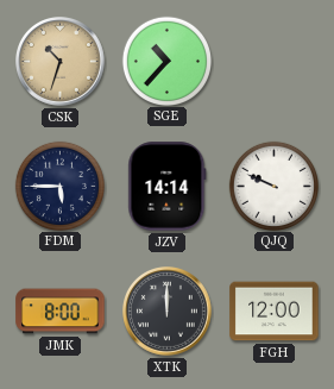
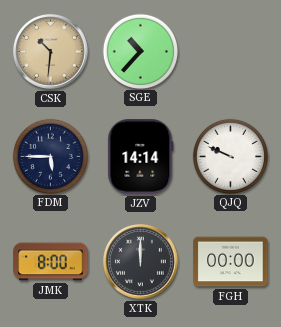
CSK: 10:33 -> 10:31 (51, 52)
FGH: 12:00 -> 00:00 (231, 262)
